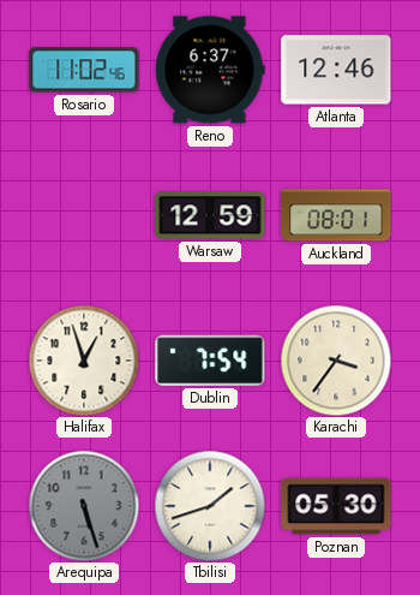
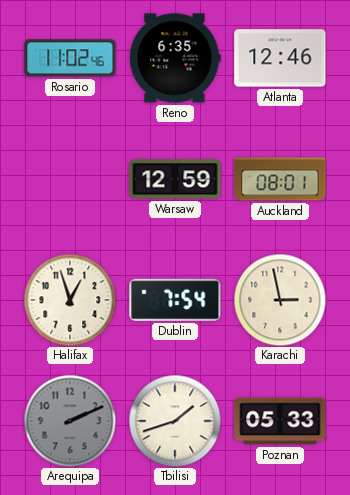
Reno: 6:37 -> 6:35 (175, 58)
Karachi: 3:36 -> 2:58 (280, 300)
Arequipa: 5:27 -> 2:11 (70, 421)
Poznan: 05:30 -> 05:33 (280, 421)
